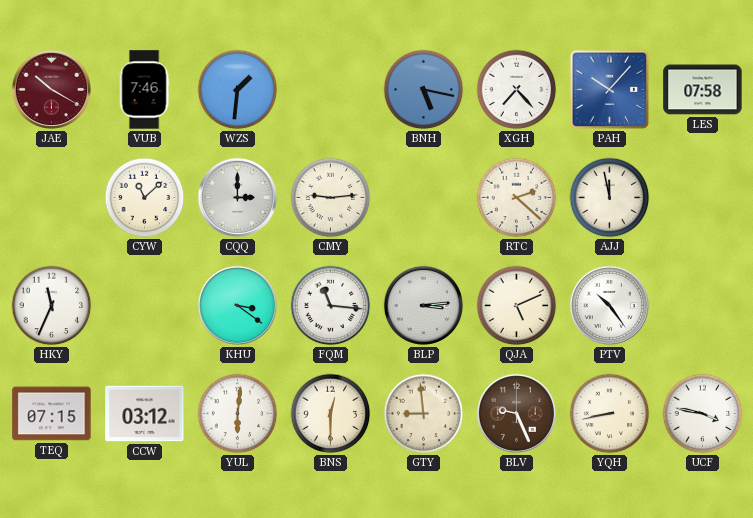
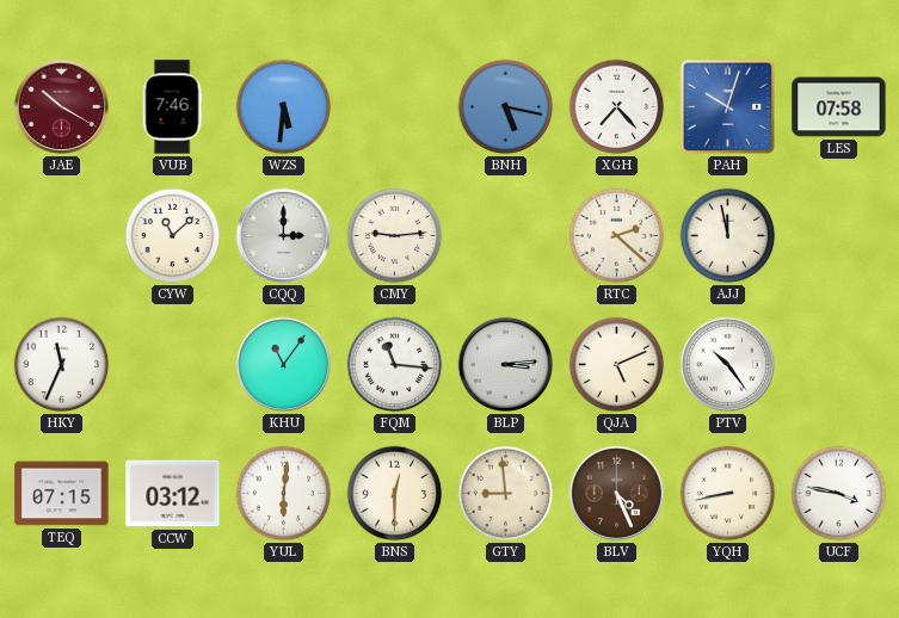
WZS: 1:31 -> 5:31 (284, 107)
PAH: 10:07 -> 10:03 (728, 107)
KHU: 3:21 -> 11:06 (283, 364)
BLV: 9:26 -> 4:26 (616, 493)
